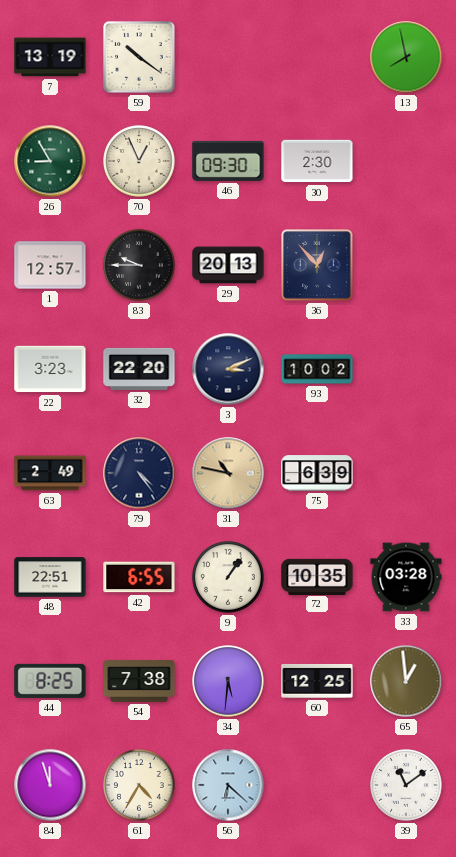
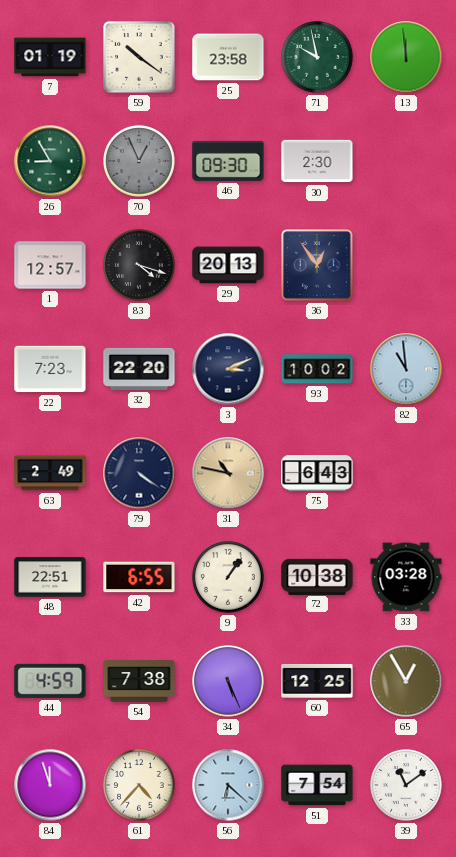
7: 13:19 -> 01:19 (50, 57)
25: none -> 23:58 (228, 57)
71: none -> 9:58 (317, 57)
13: 7:58 -> 11:59 (406, 57)
70 dial: cream -> grey (139, 161)
83: 9:45 -> 4:18 (139, 265)
36: 12:53 -> 12:54 (317, 265)
22: 3:23 -> 7:23 (50, 369)
82: none -> 10:59 (406, 369)
79: 4:24 -> 4:21 (139, 473)
75: 6:39 -> 6:43 (317, 473)
72: 10:35 -> 10:38 (317, 576)
44: 8:25 -> 4:59 (50, 681)
34: 5:31 -> 5:26 (228, 681)
65: 12:59 -> 12:55 (406, 681)
61: 4:35 -> 4:37 (139, 785)
51: none -> 7:54 (317, 785)
